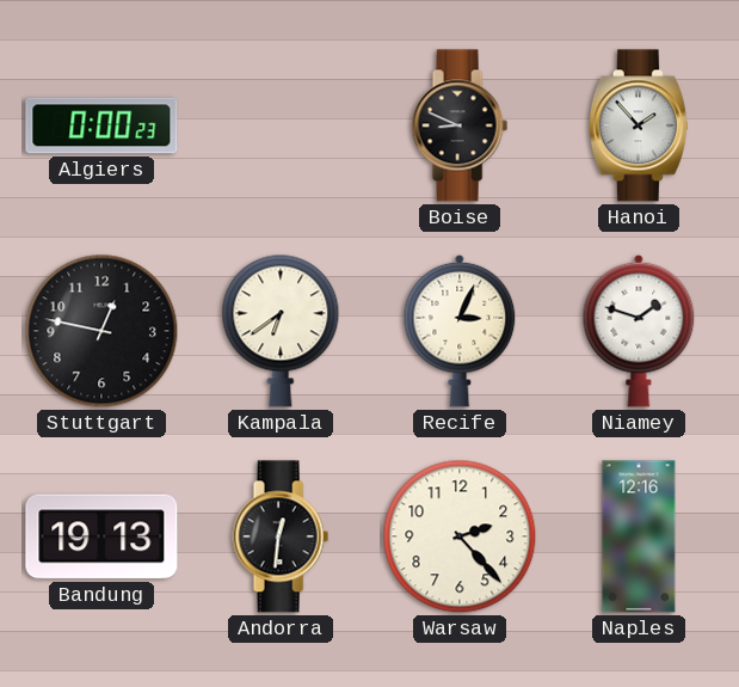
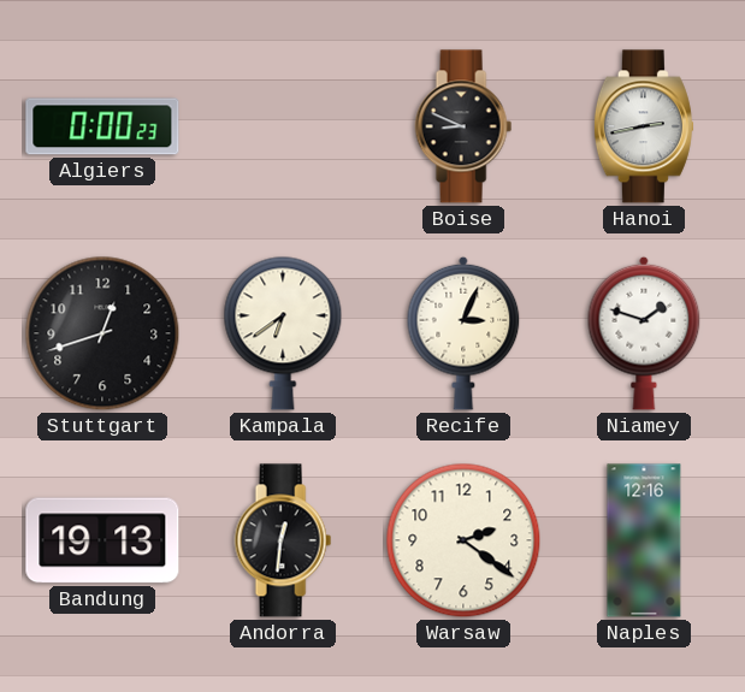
Hanoi: 1:53 -> 2:43 (644, 126)
Stuttgart: 12:47 -> 12:42 (102, 333)
Warsaw: 2:23 -> 2:21 (463, 540)
